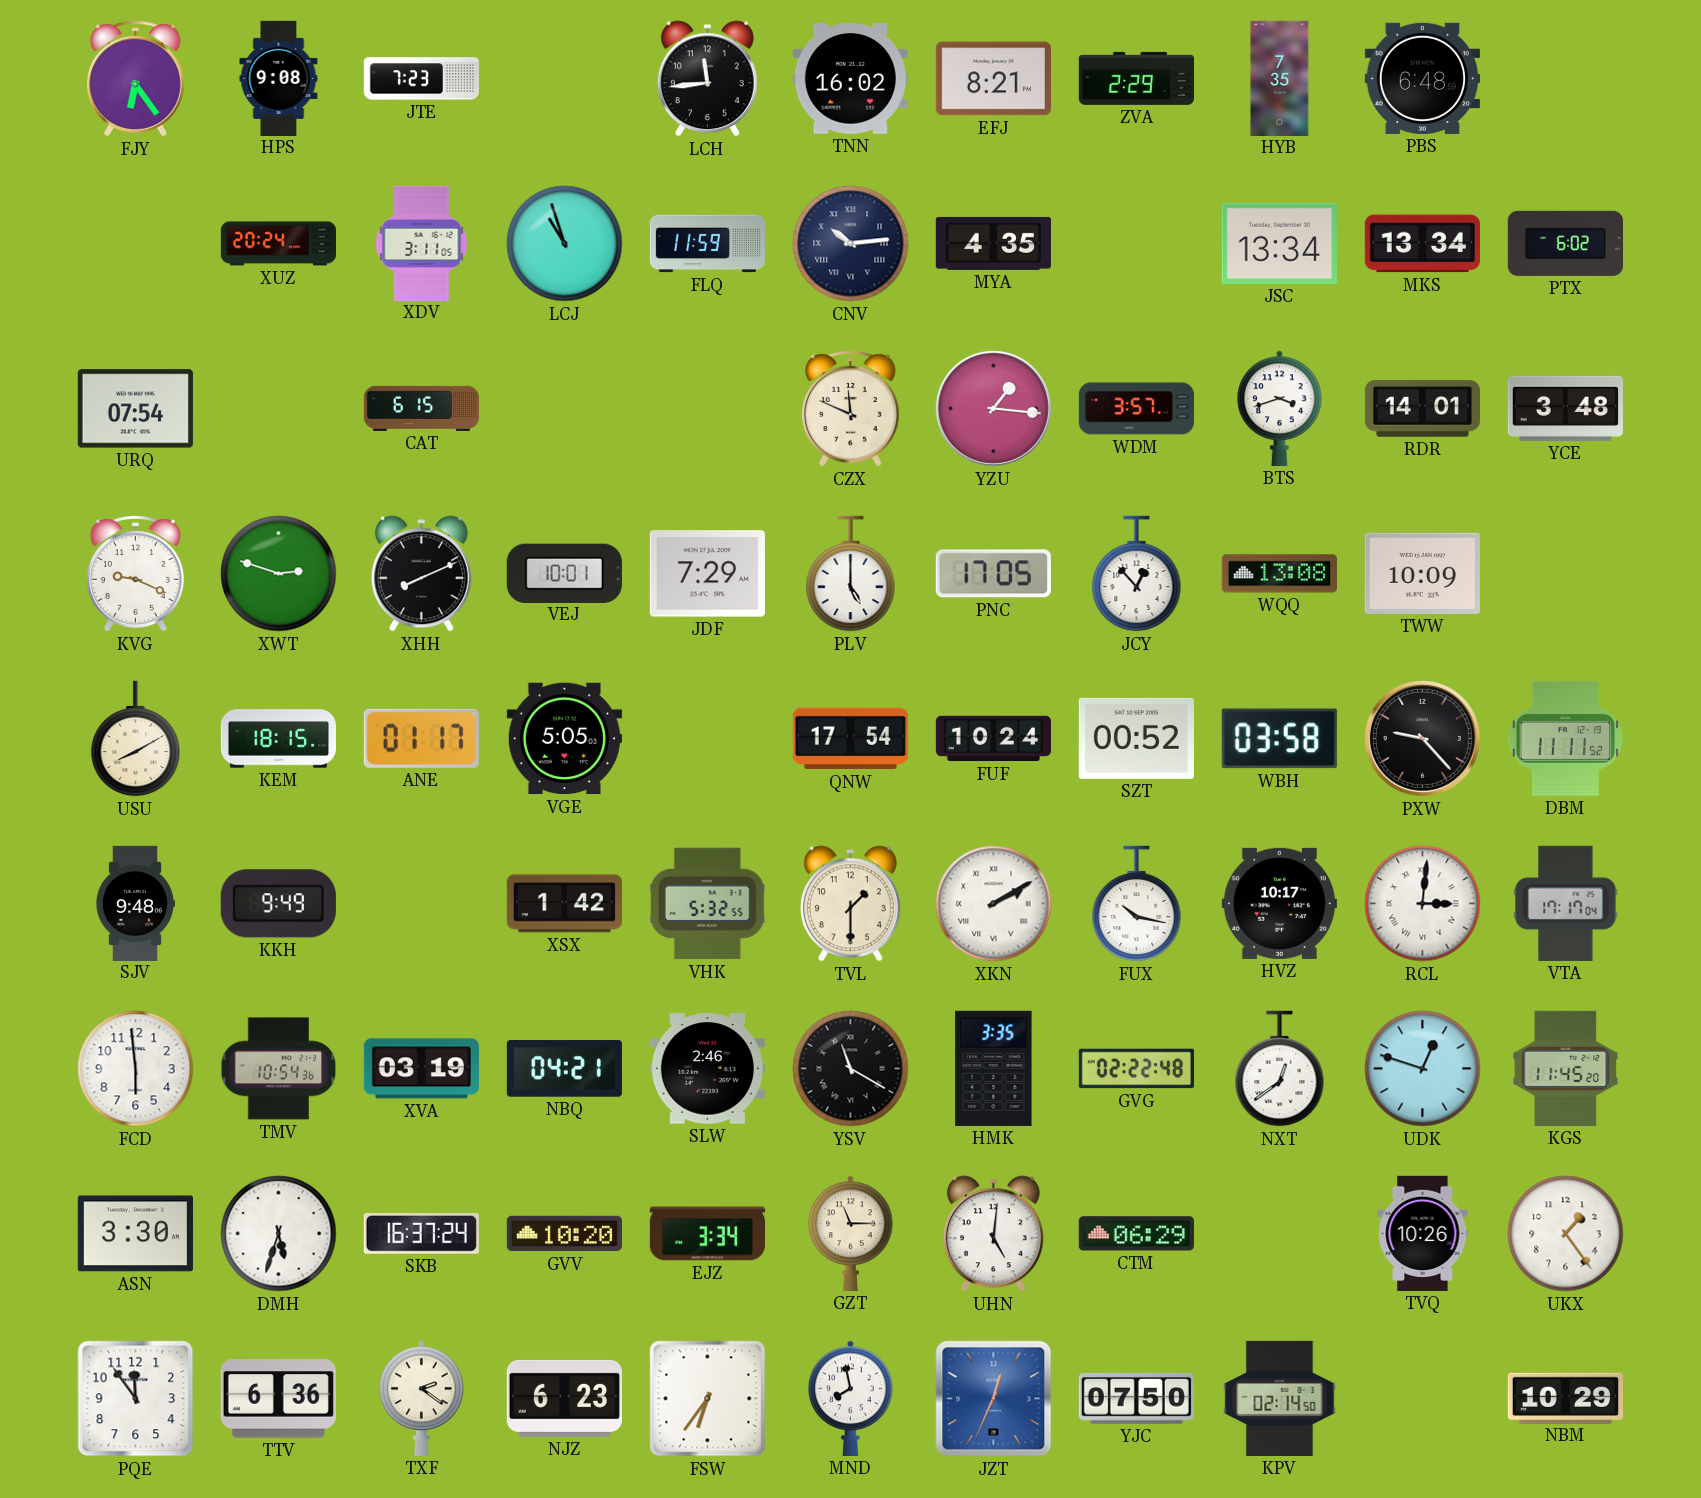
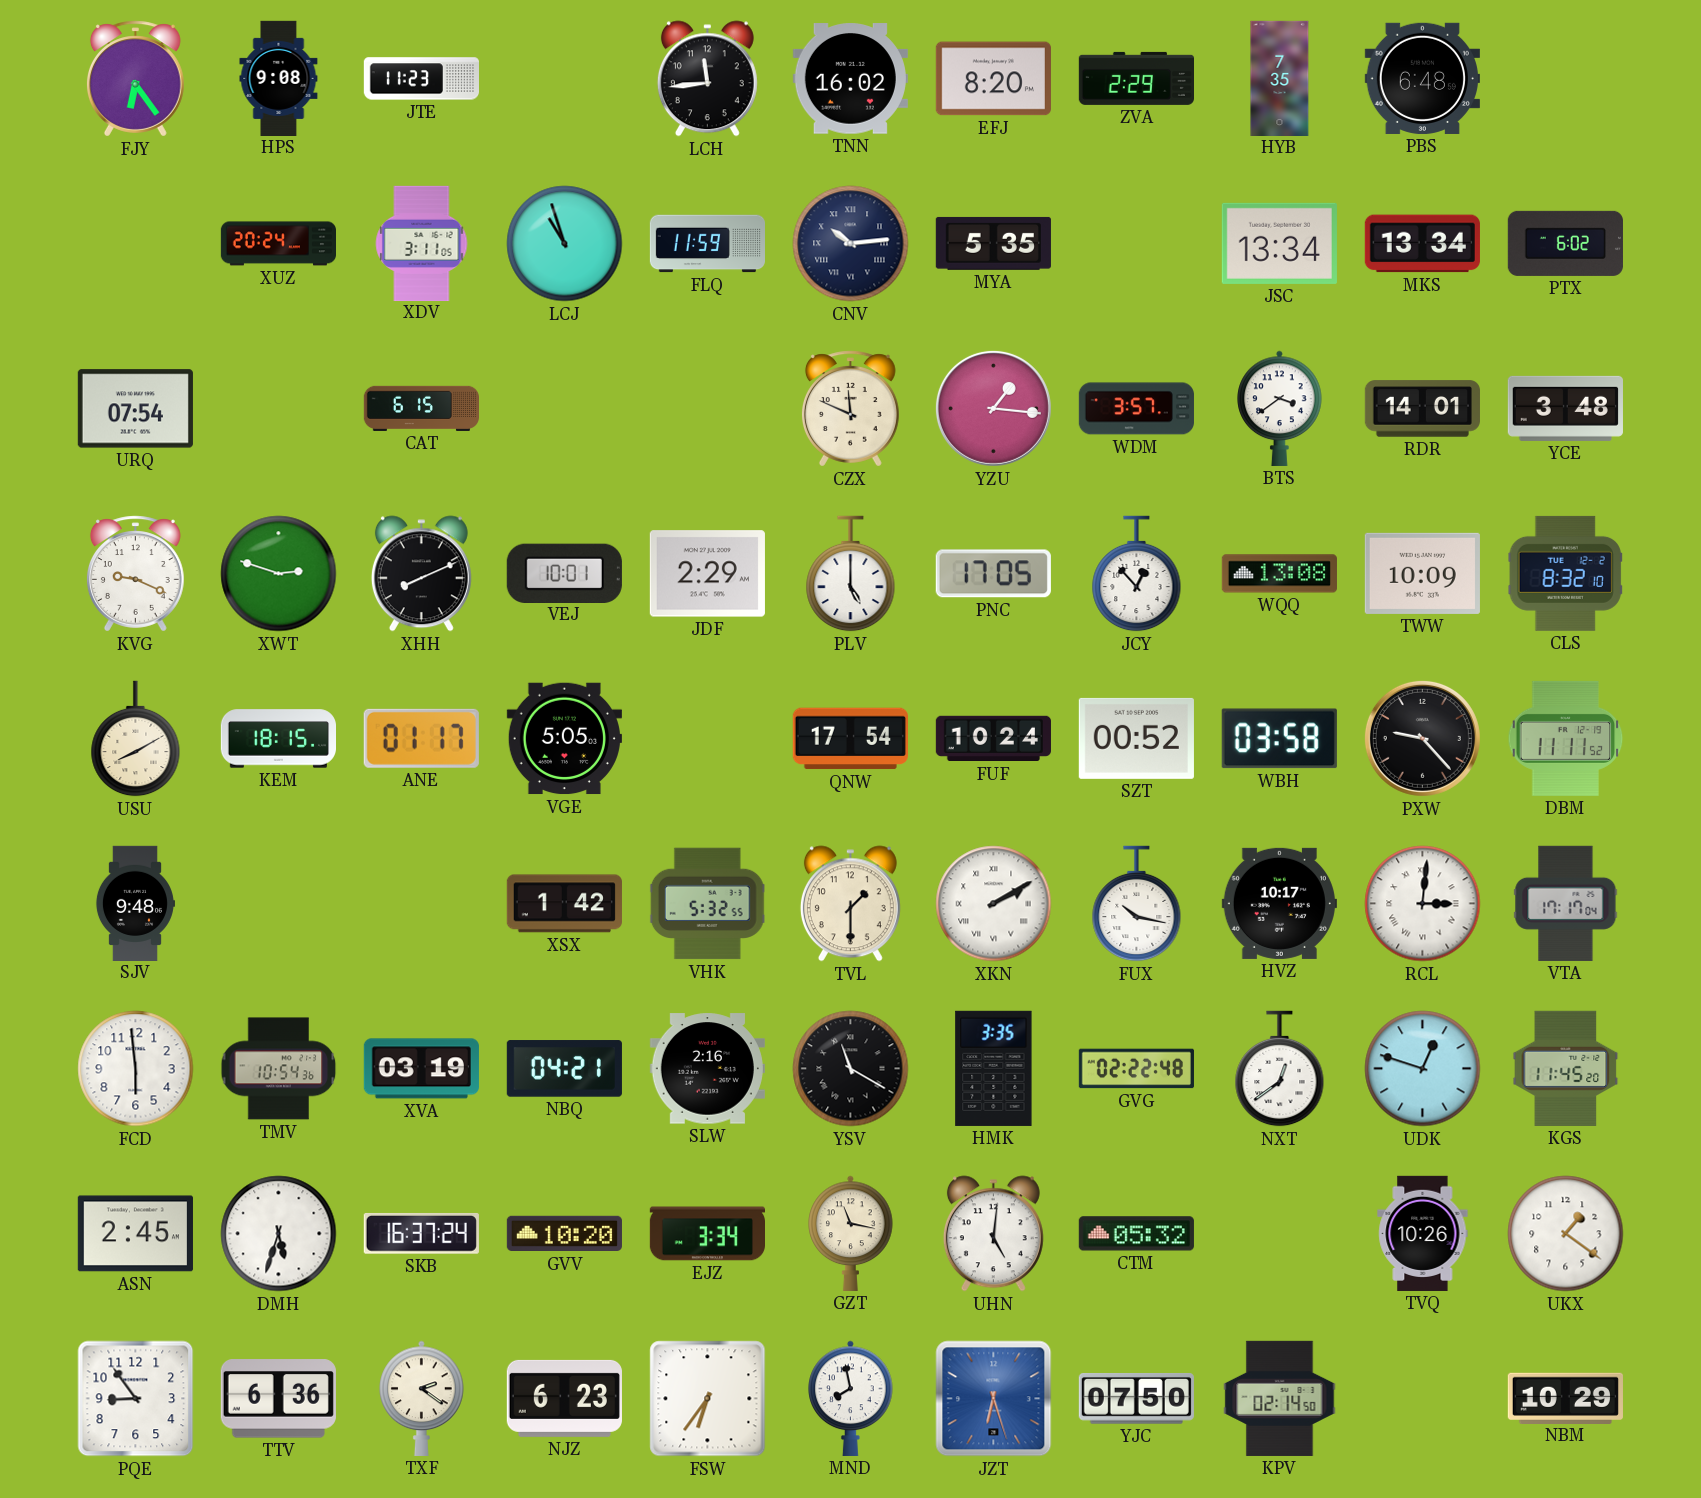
JTE: 7:23 -> 11:23 (421, 79)
EFJ: 8:21 -> 8:20 (993, 79)
MYA: 4:35 -> 5:35 (993, 243)
BTS: 3:42 -> 3:39 (1280, 408)
JDF: 7:29 -> 2:29 (707, 574)
CLS: none -> 8:32 (1565, 573)
KKH: 9:49 -> none (278, 904)
SLW: 2:46 -> 2:16 (707, 1069)
ASN: 3:30 -> 2:45 (135, 1234)
GZT: 11:15 -> 11:17 (851, 1233)
CTM: 06:29 -> 05:32 (1136, 1234)
UKX: 1:24 -> 1:21 (1566, 1234)
PQE: 11:54 -> 8:54 (136, 1399)
JZT: 12:34 -> 6:27 (994, 1399)
